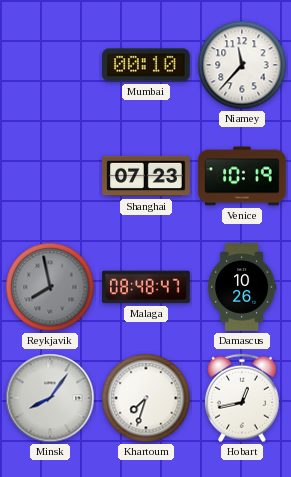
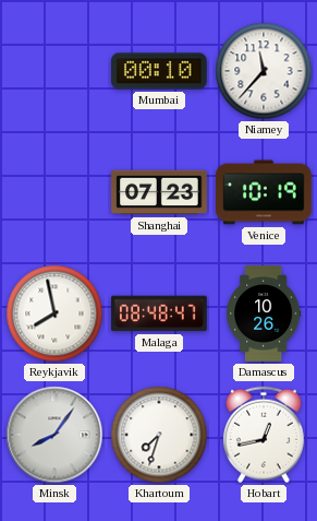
Reykjavik dial: grey -> white (54, 313)
